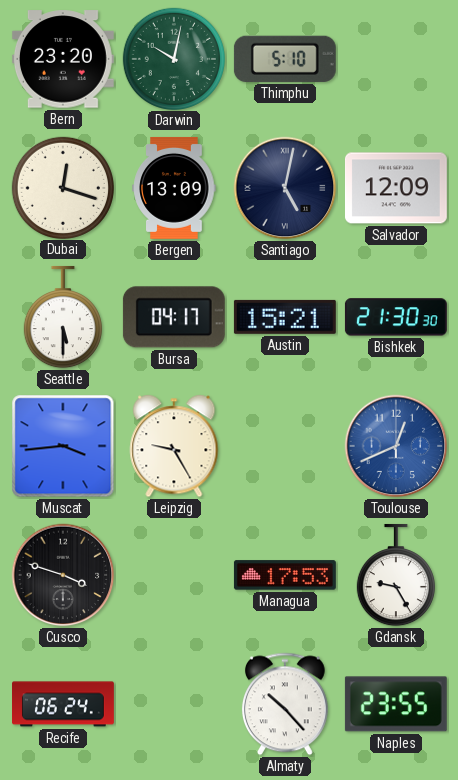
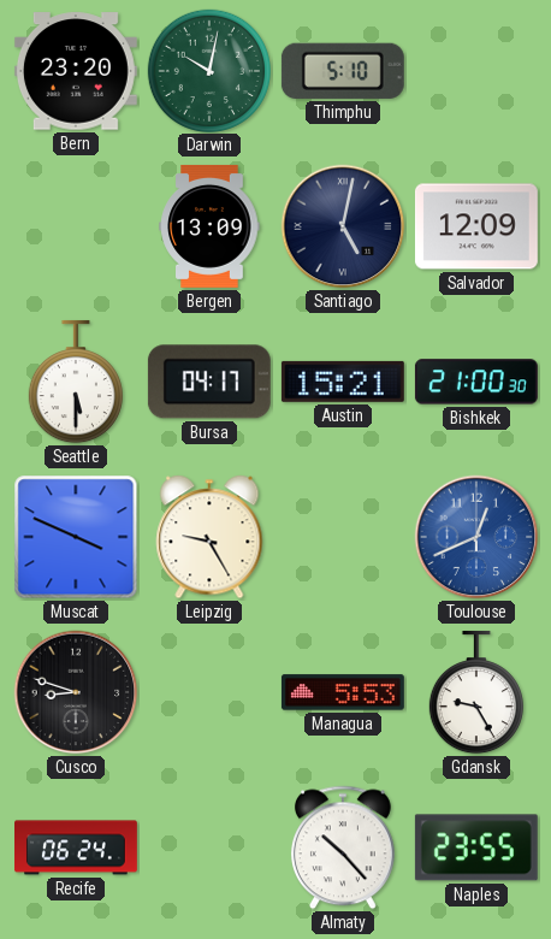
Dubai: 12:18 -> none (62, 187)
Bishkek: 21:30 -> 21:00 (476, 382)
Muscat: 3:44 -> 3:49 (76, 537)
Cusco: 3:48 -> 8:48 (76, 692)
Managua: 17:53 -> 5:53 (343, 692)
